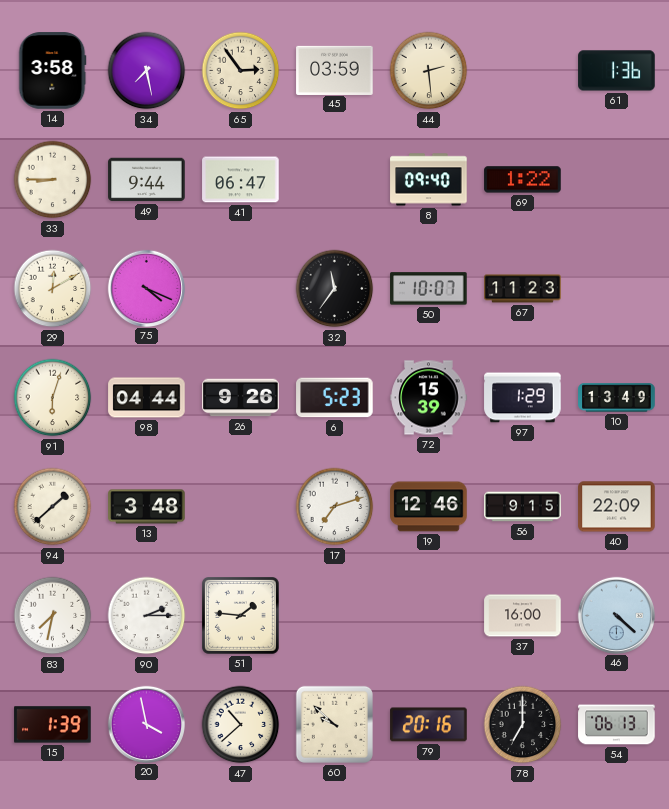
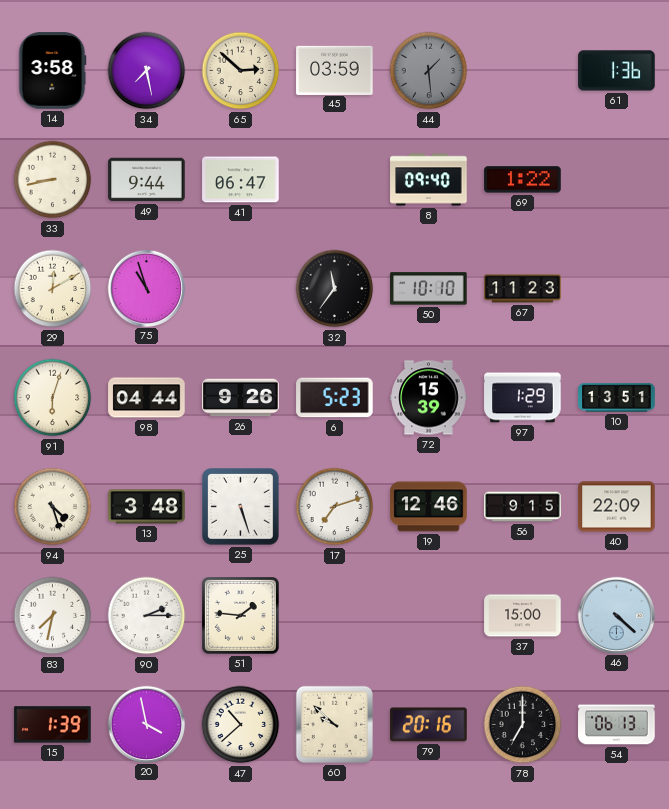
65: 2:54 -> 2:52 (241, 71)
44: 2:29 -> 1:29 (429, 71)
44 dial: cream -> grey (429, 71)
33: 8:45 -> 8:43 (53, 180)
75: 4:19 -> 10:57 (146, 288)
50: 10:07 -> 10:10 (429, 289)
10: 13:49 -> 13:51 (617, 398)
94: 1:38 -> 4:27 (53, 507)
25: none -> 5:27 (241, 507)
37: 16:00 -> 15:00 (523, 616)
